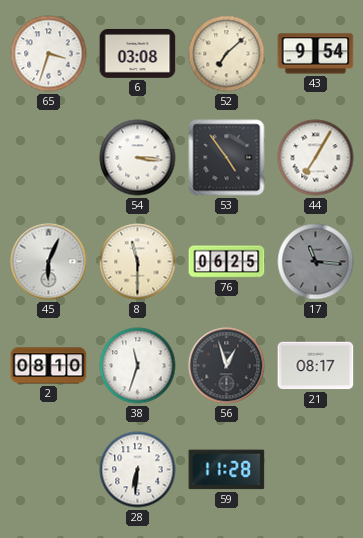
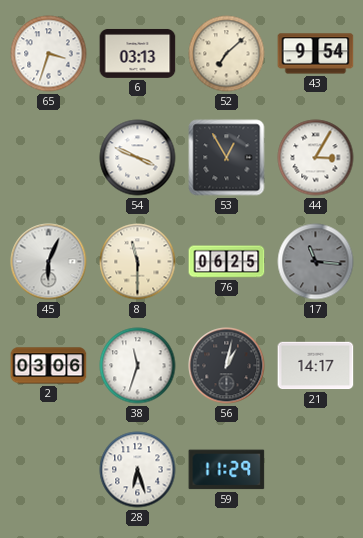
6: 03:08 -> 03:13 (138, 53)
54: 3:16 -> 3:49 (138, 158)
53: 4:54 -> 12:55 (227, 158)
44: 7:05 -> 3:05 (316, 158)
2: 08:10 -> 03:06 (49, 366)
56: 12:57 -> 1:02 (227, 366)
21: 08:17 -> 14:17 (316, 366)
28: 6:31 -> 6:27 (138, 470)
59: 11:28 -> 11:29 (227, 470)
